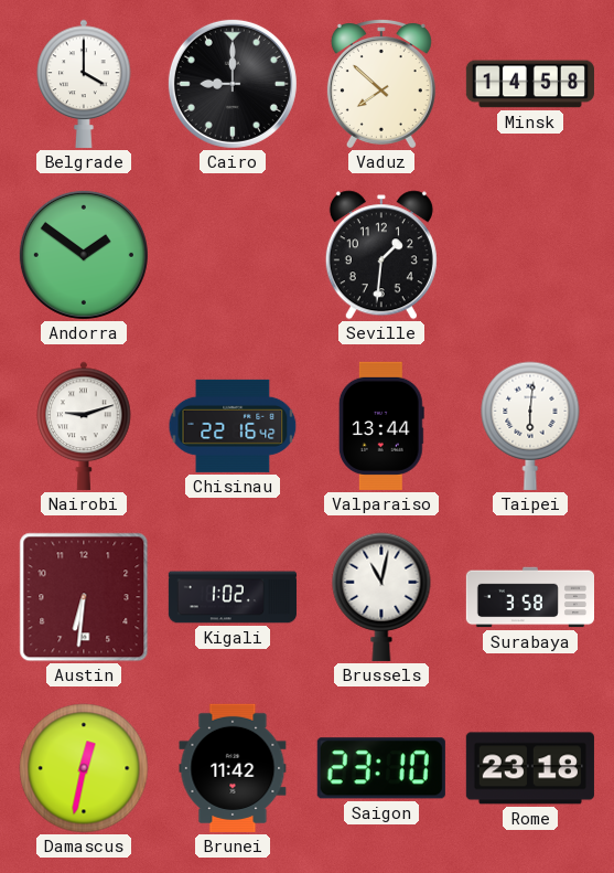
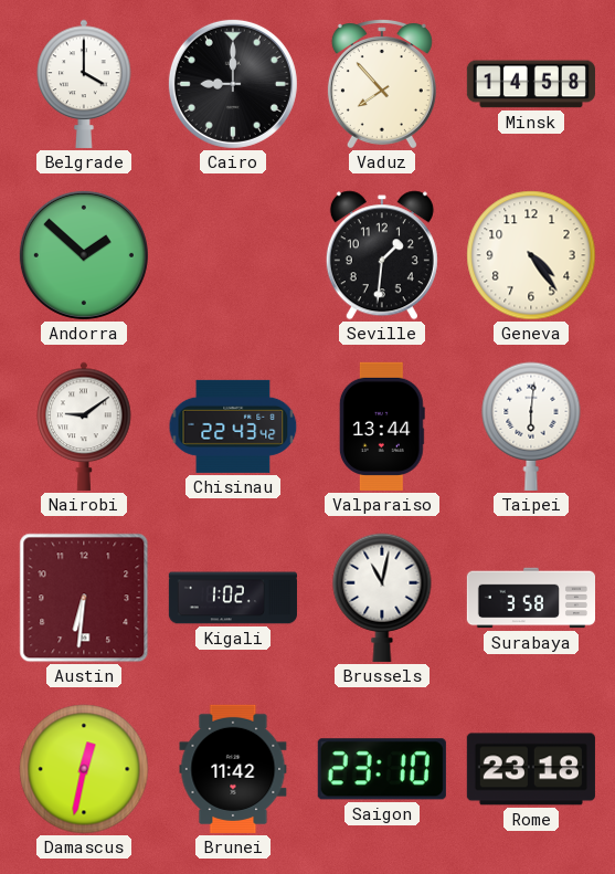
Vaduz: 7:52 -> 7:53 (382, 84)
Andorra: 1:51 -> 1:52 (84, 255)
Geneva: none -> 4:24 (531, 255)
Nairobi: 9:12 -> 9:09 (84, 427)
Chisinau: 22:16 -> 22:43 (233, 427)
